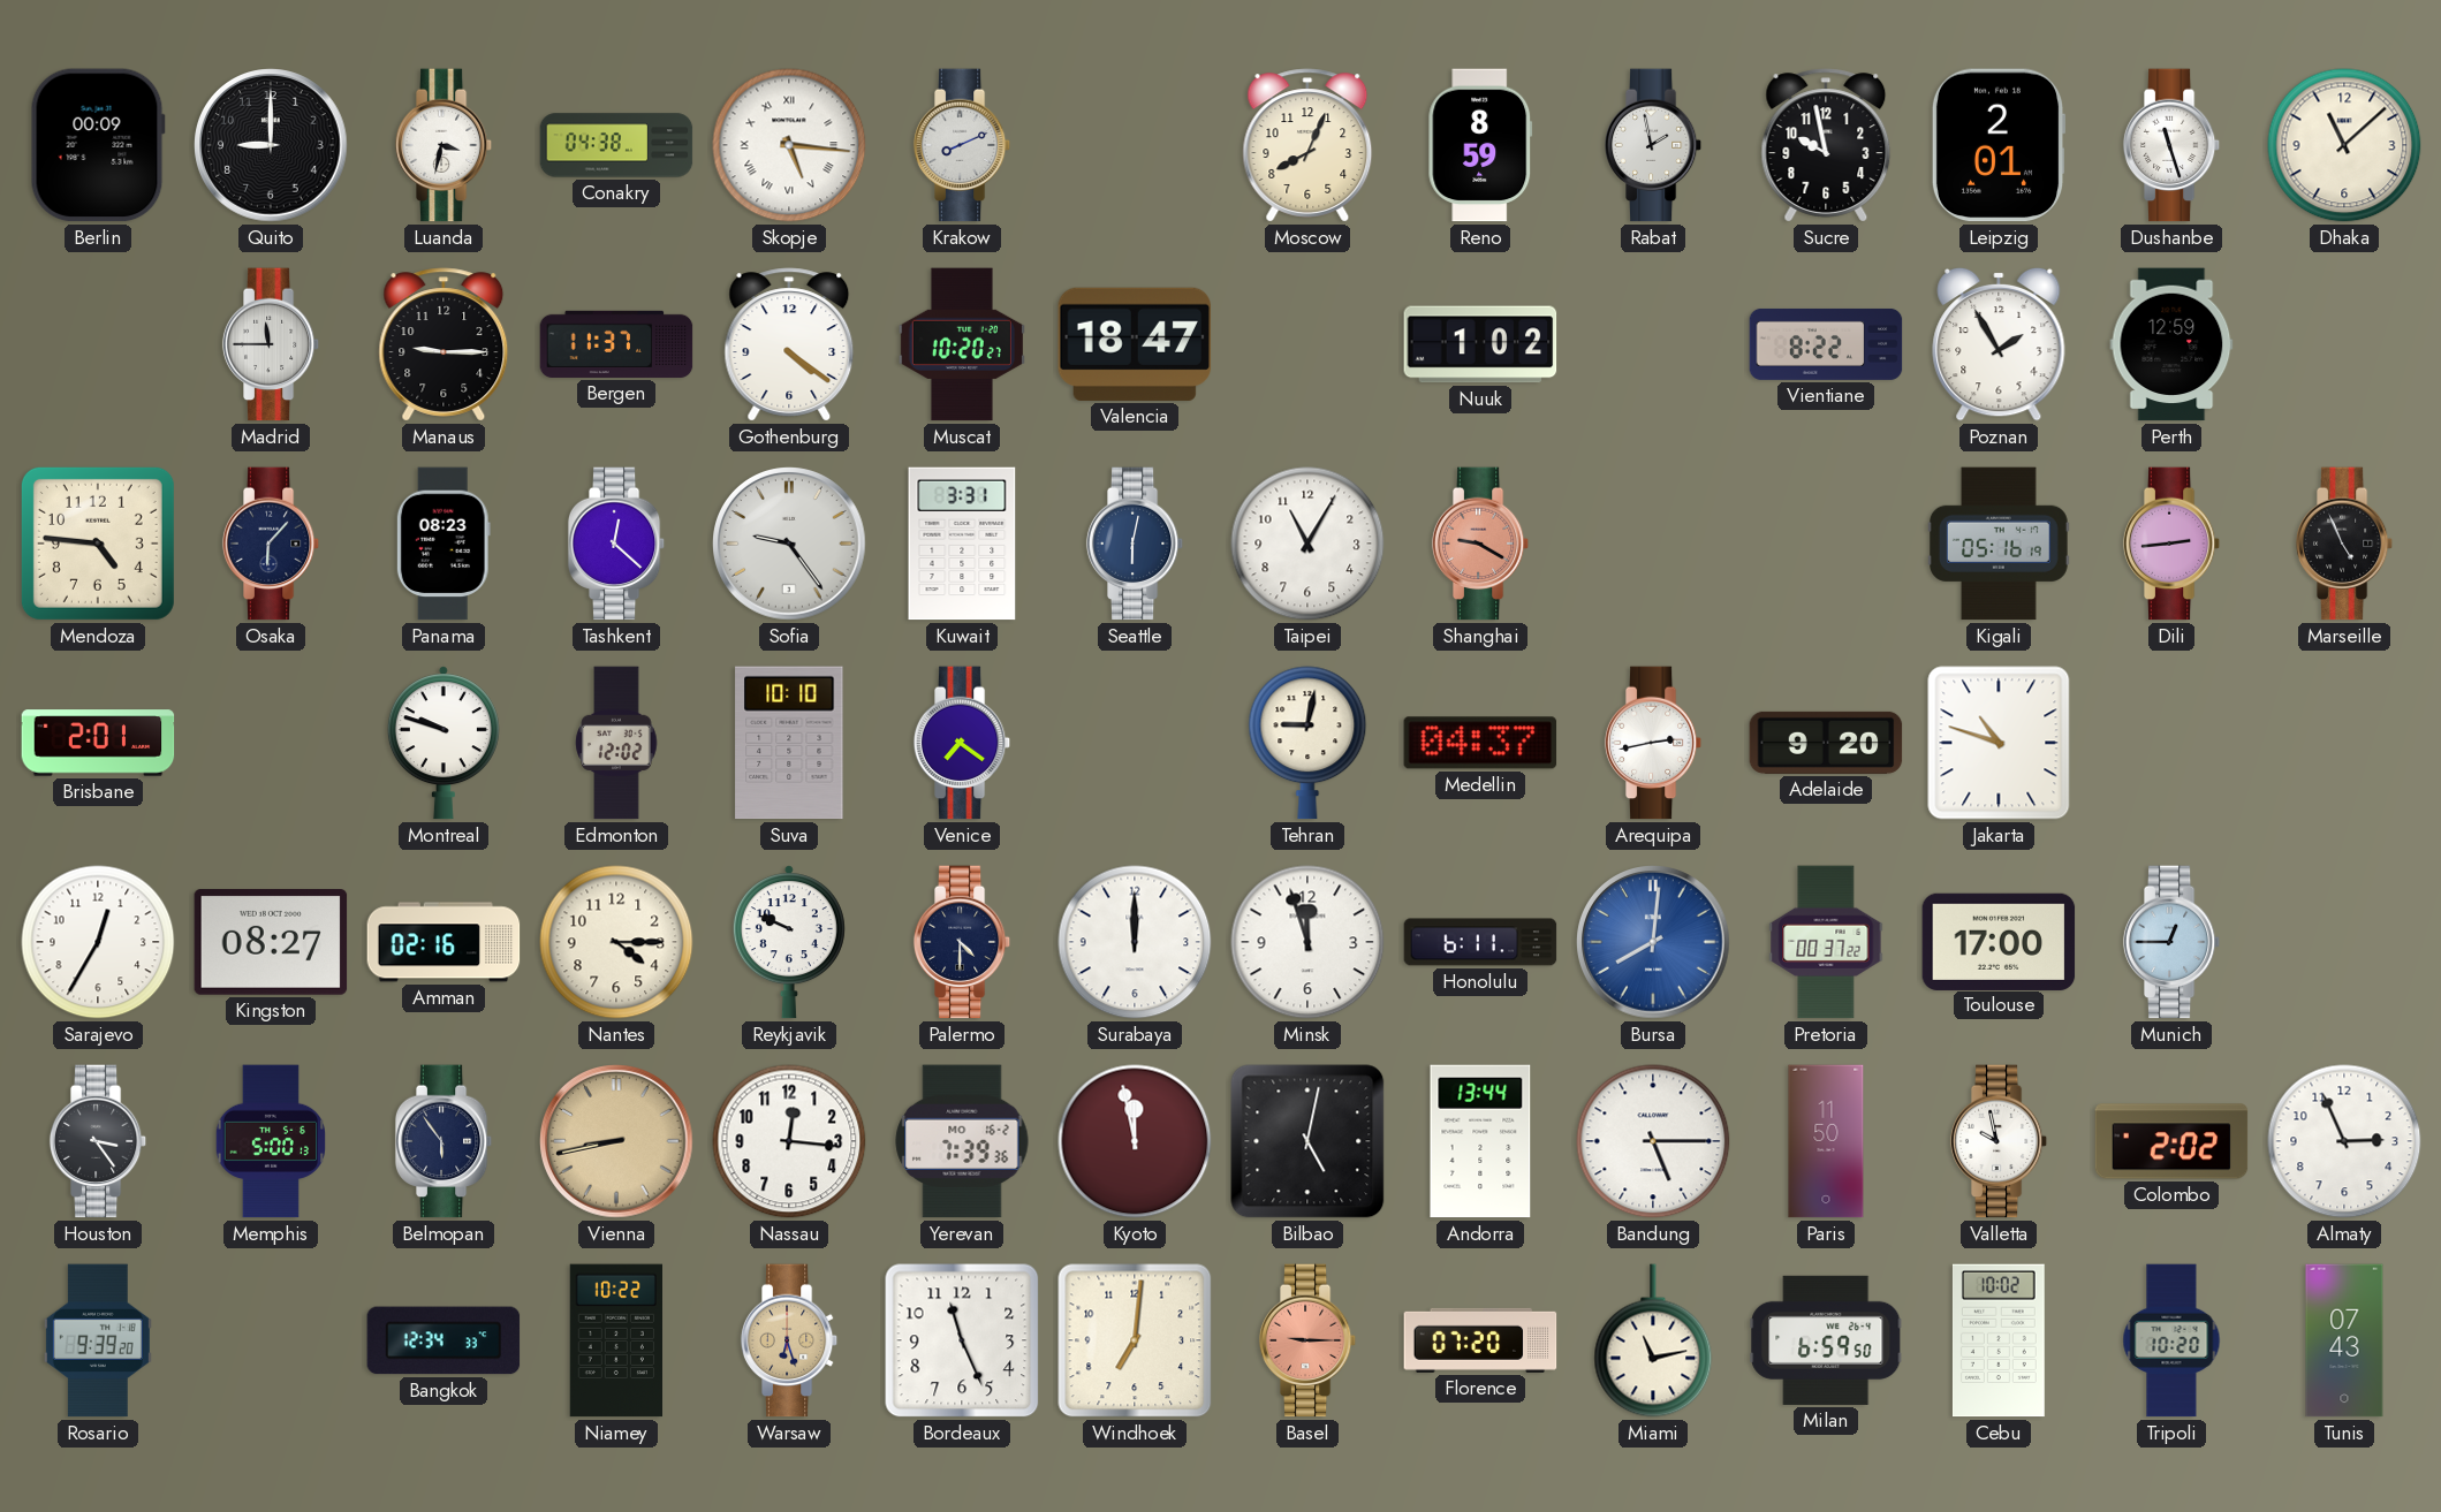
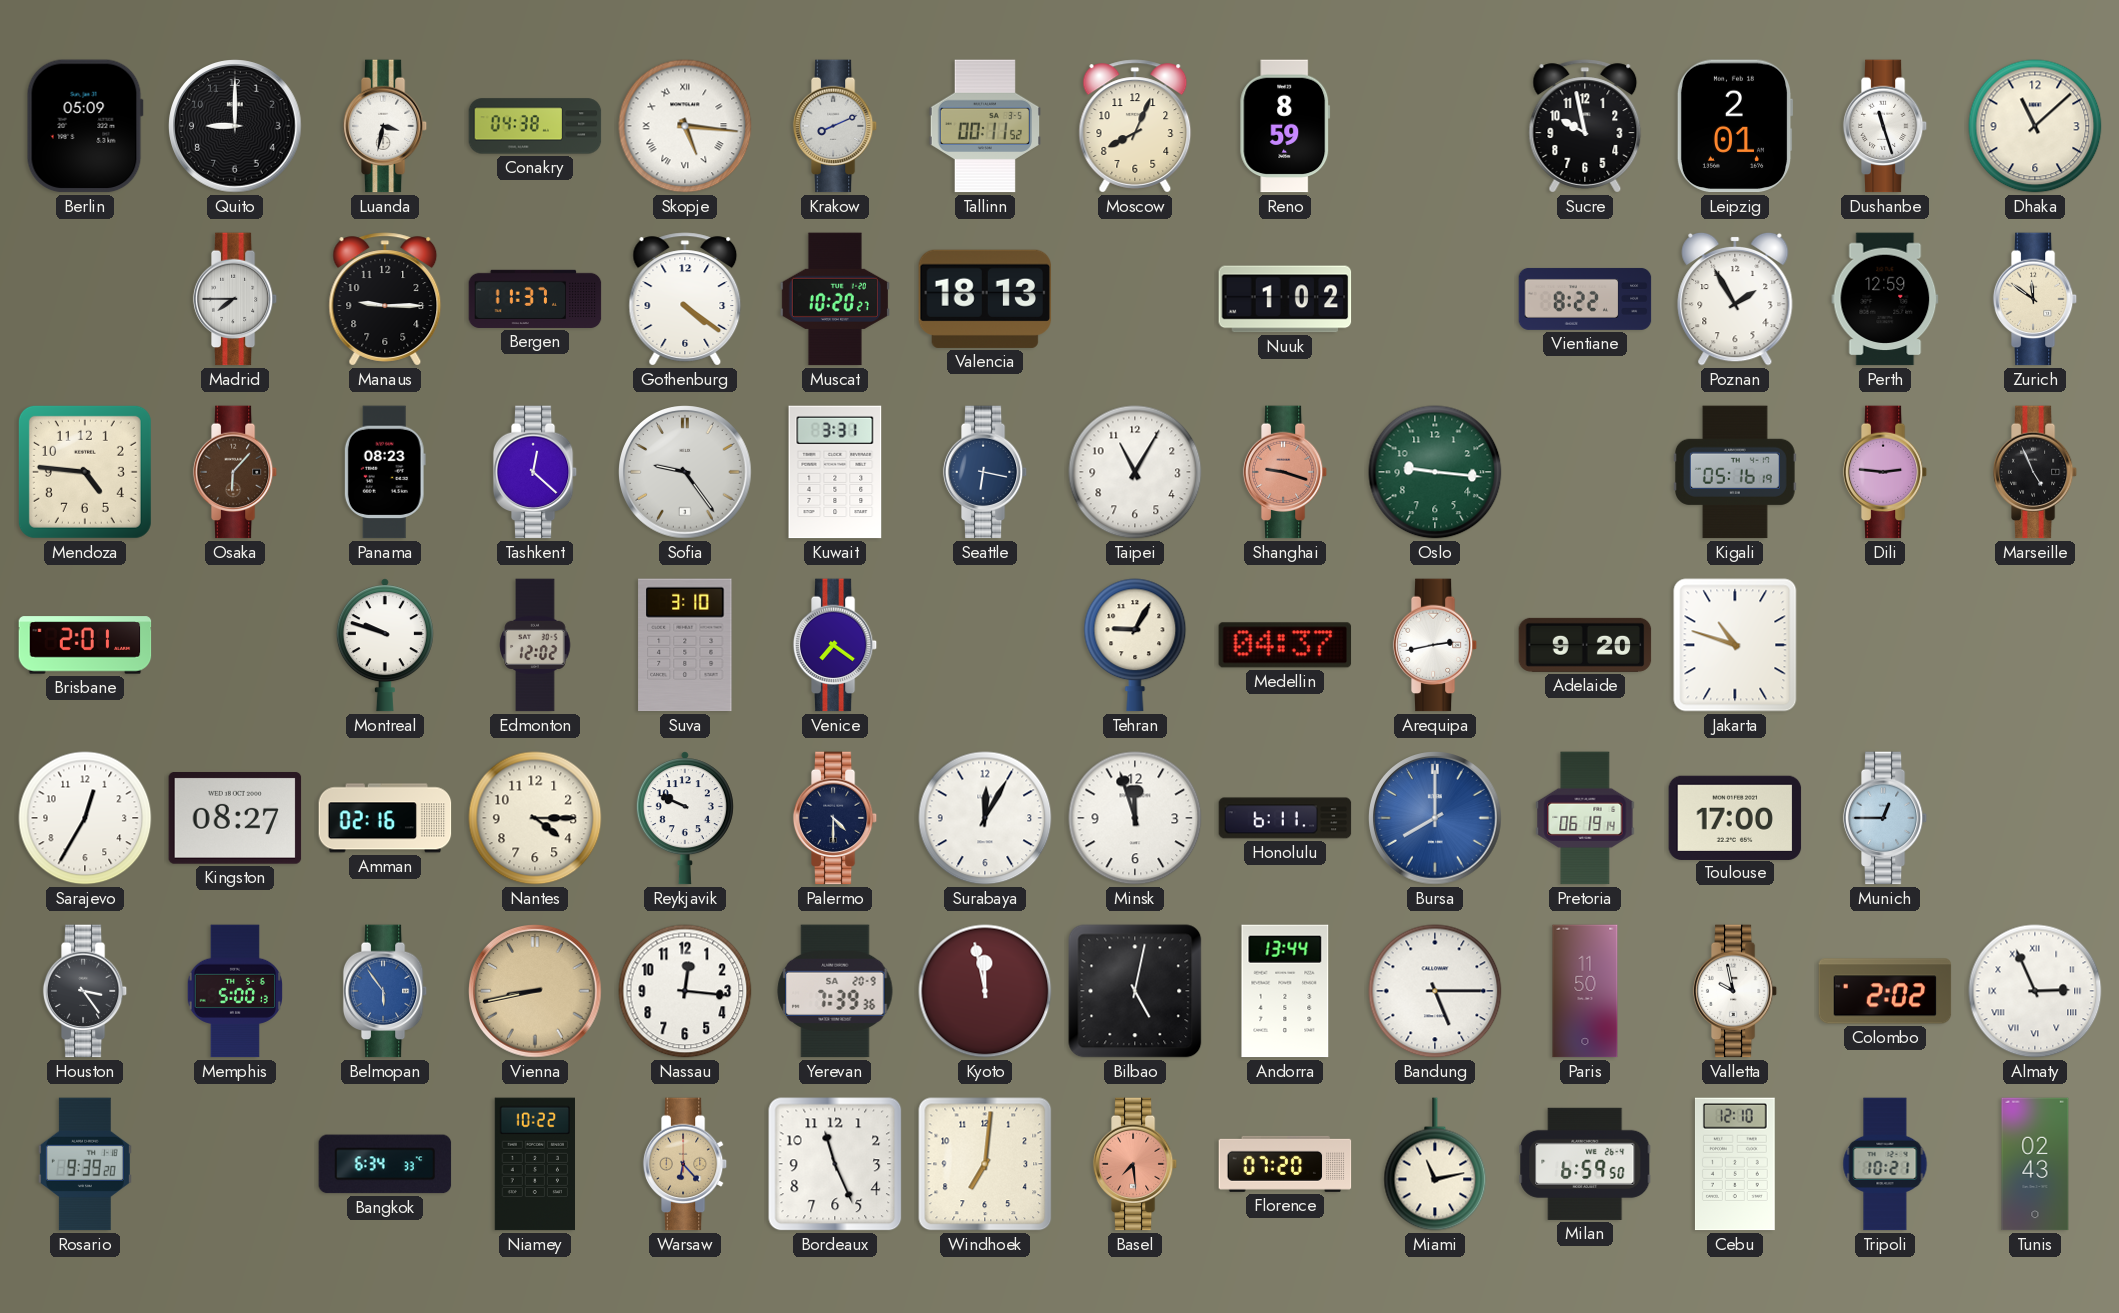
Berlin: 00:09 -> 05:09 (85, 126)
Tallinn: none -> 00:11 (984, 126)
Rabat: 1:58 -> none (1653, 145)
Madrid: 11:45 -> 7:45 (235, 299)
Valencia: 18:47 -> 18:13 (985, 299)
Zurich: none -> 11:51 (2035, 299)
Osaka dial: navy -> brown (235, 472)
Seattle: 6:02 -> 6:17 (985, 472)
Shanghai: 9:20 -> 9:18 (1285, 472)
Oslo: none -> 9:16 (1435, 472)
Dili: 2:44 -> 2:46 (1885, 472)
Suva: 10:10 -> 3:10 (685, 645)
Tehran: 9:02 -> 9:05 (1135, 645)
Surabaya: 12:00 -> 12:05 (985, 818)
Bursa: 8:01 -> 8:00 (1435, 818)
Pretoria: 00:37 -> 06:19 (1585, 818)
Belmopan dial: navy -> blue (385, 991)
Yerevan date: MO 16-2 -> SA 20-9 (835, 991)
Almaty numerals: Arabic -> Roman (2035, 991)
Bangkok: 12:34 -> 6:34 (385, 1164)
Warsaw: 6:27 -> 6:23 (685, 1164)
Basel: 9:15 -> 7:29 (1135, 1164)
Cebu: 10:02 -> 12:10 (1735, 1164)
Tripoli: 10:20 -> 10:21 (1885, 1164)
Tunis: 07:43 -> 02:43 (2035, 1164)
